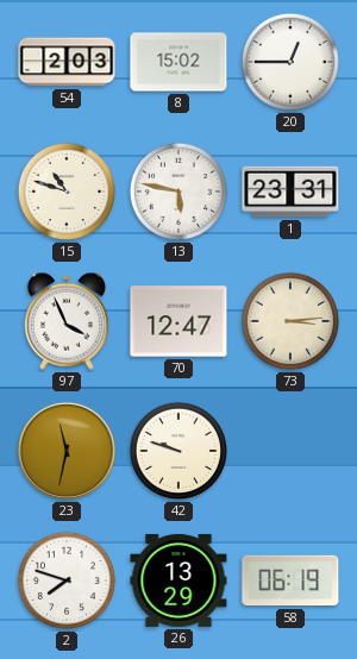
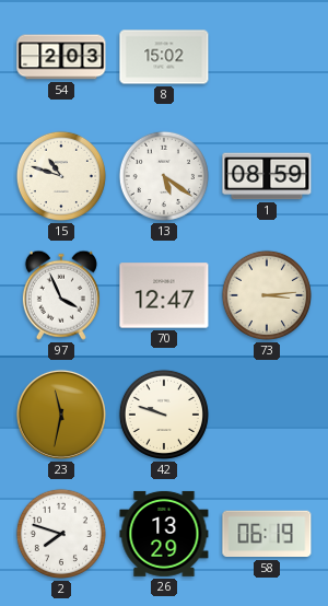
20: 12:45 -> none (290, 62)
13: 5:47 -> 5:21 (164, 176)
1: 23:31 -> 08:59 (267, 176)
